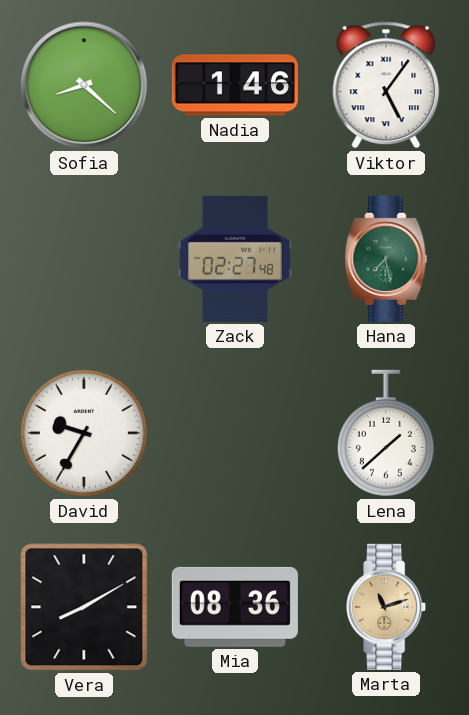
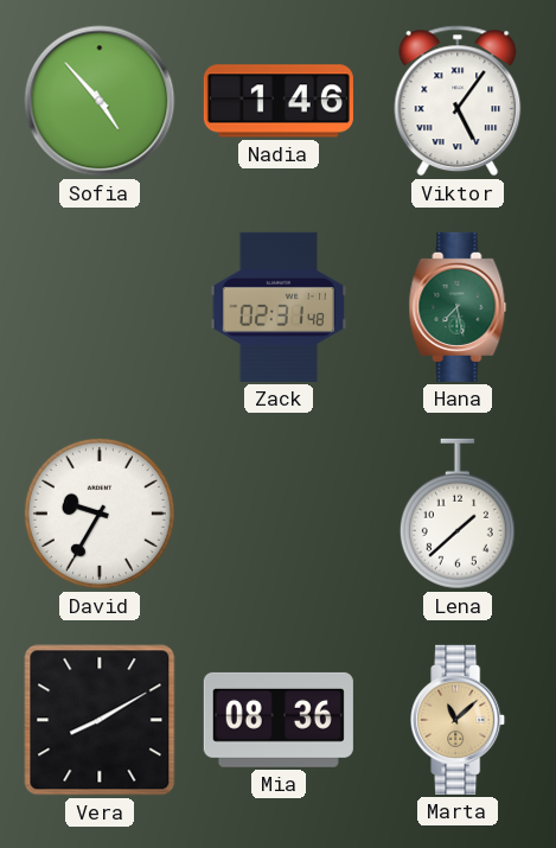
Sofia: 8:22 -> 4:53 (100, 101)
Zack: 02:27 -> 02:31 (279, 307)
Marta: 11:12 -> 11:08 (459, 720)
